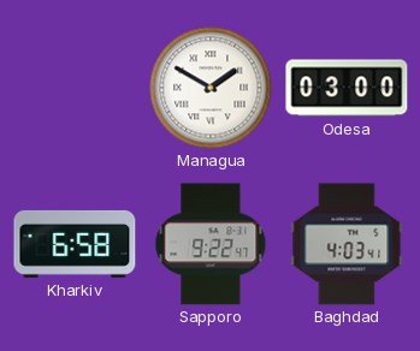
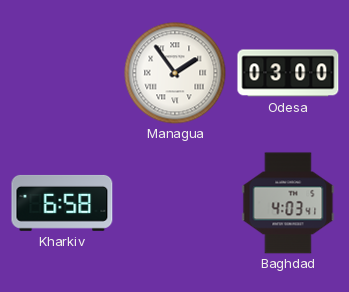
Managua: 1:50 -> 1:54 (175, 73)
Sapporo: 9:22 -> none (211, 244)
